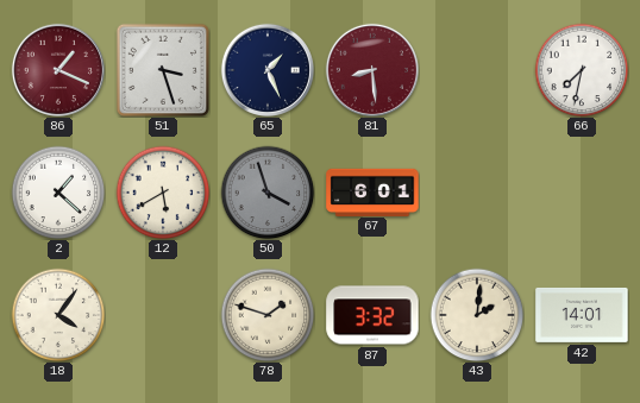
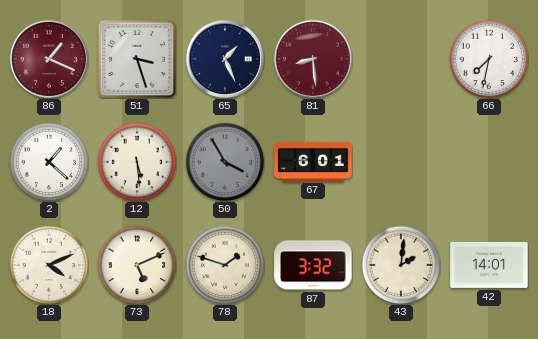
12: 5:40 -> 5:29 (137, 162)
50: 3:57 -> 3:55 (225, 162)
18: 4:06 -> 4:11 (49, 265)
73: none -> 5:11 (137, 265)
